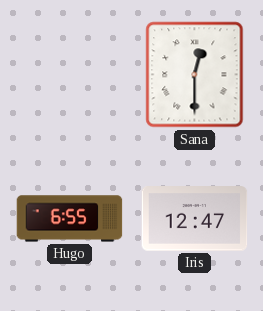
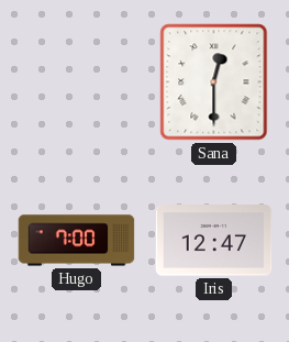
Hugo: 6:55 -> 7:00 (77, 241)
